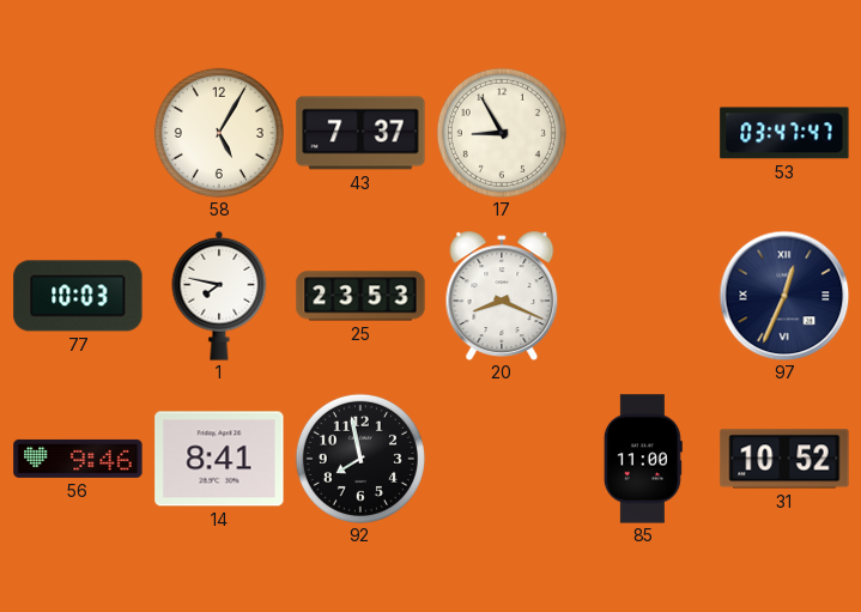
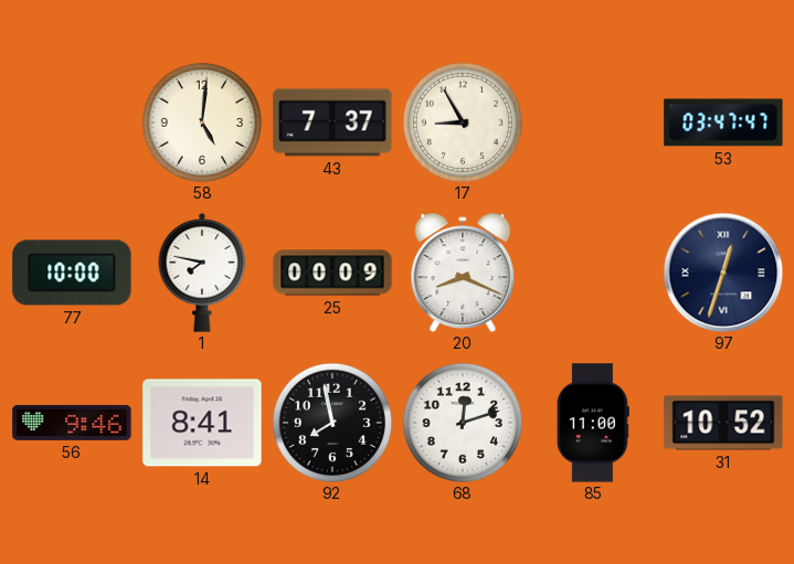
58: 5:05 -> 5:01 (202, 123)
77: 10:03 -> 10:00 (72, 273)
25: 23:53 -> 00:09 (332, 273)
97: 12:34 -> 12:33 (723, 273)
68: none -> 12:12 (463, 423)
